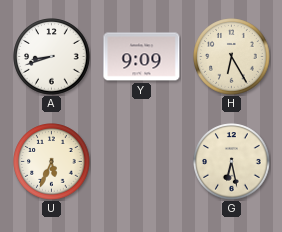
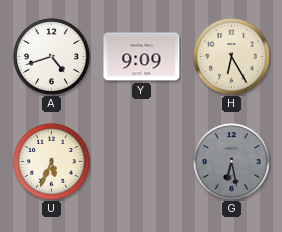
A: 8:42 -> 4:42 (52, 57)
G dial: cream -> grey (232, 162)
